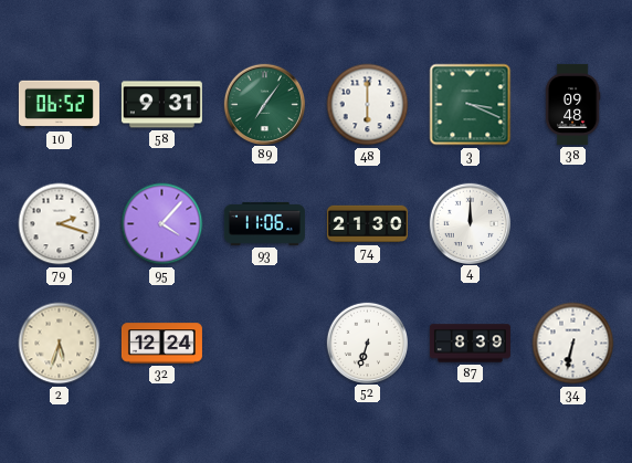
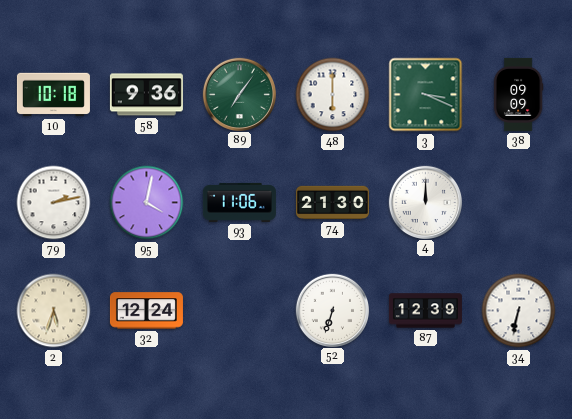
10: 06:52 -> 10:18 (53, 95)
58: 9:31 -> 9:36 (146, 95)
38: 09:48 -> 09:09 (518, 94)
79: 2:18 -> 2:13 (54, 203)
95: 4:07 -> 4:02 (147, 203)
87: 8:39 -> 12:39 (425, 311)
